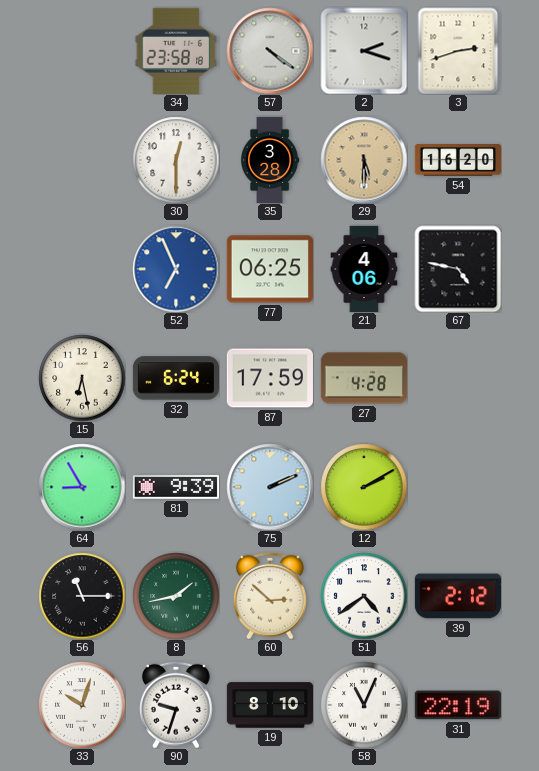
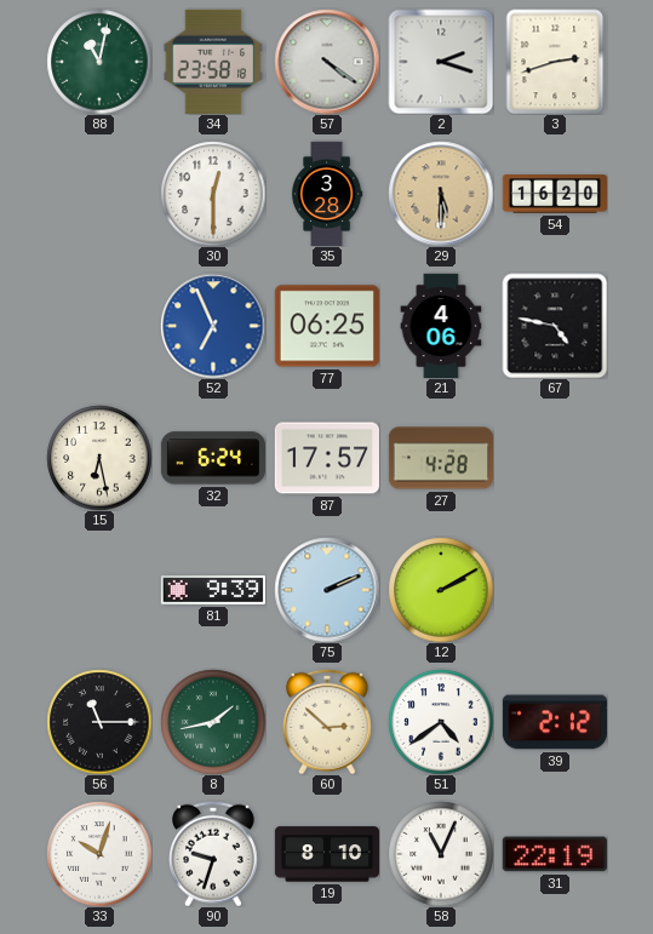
88: none -> 11:02 (99, 62)
87: 17:59 -> 17:57 (327, 458)
64: 8:55 -> none (82, 487)
